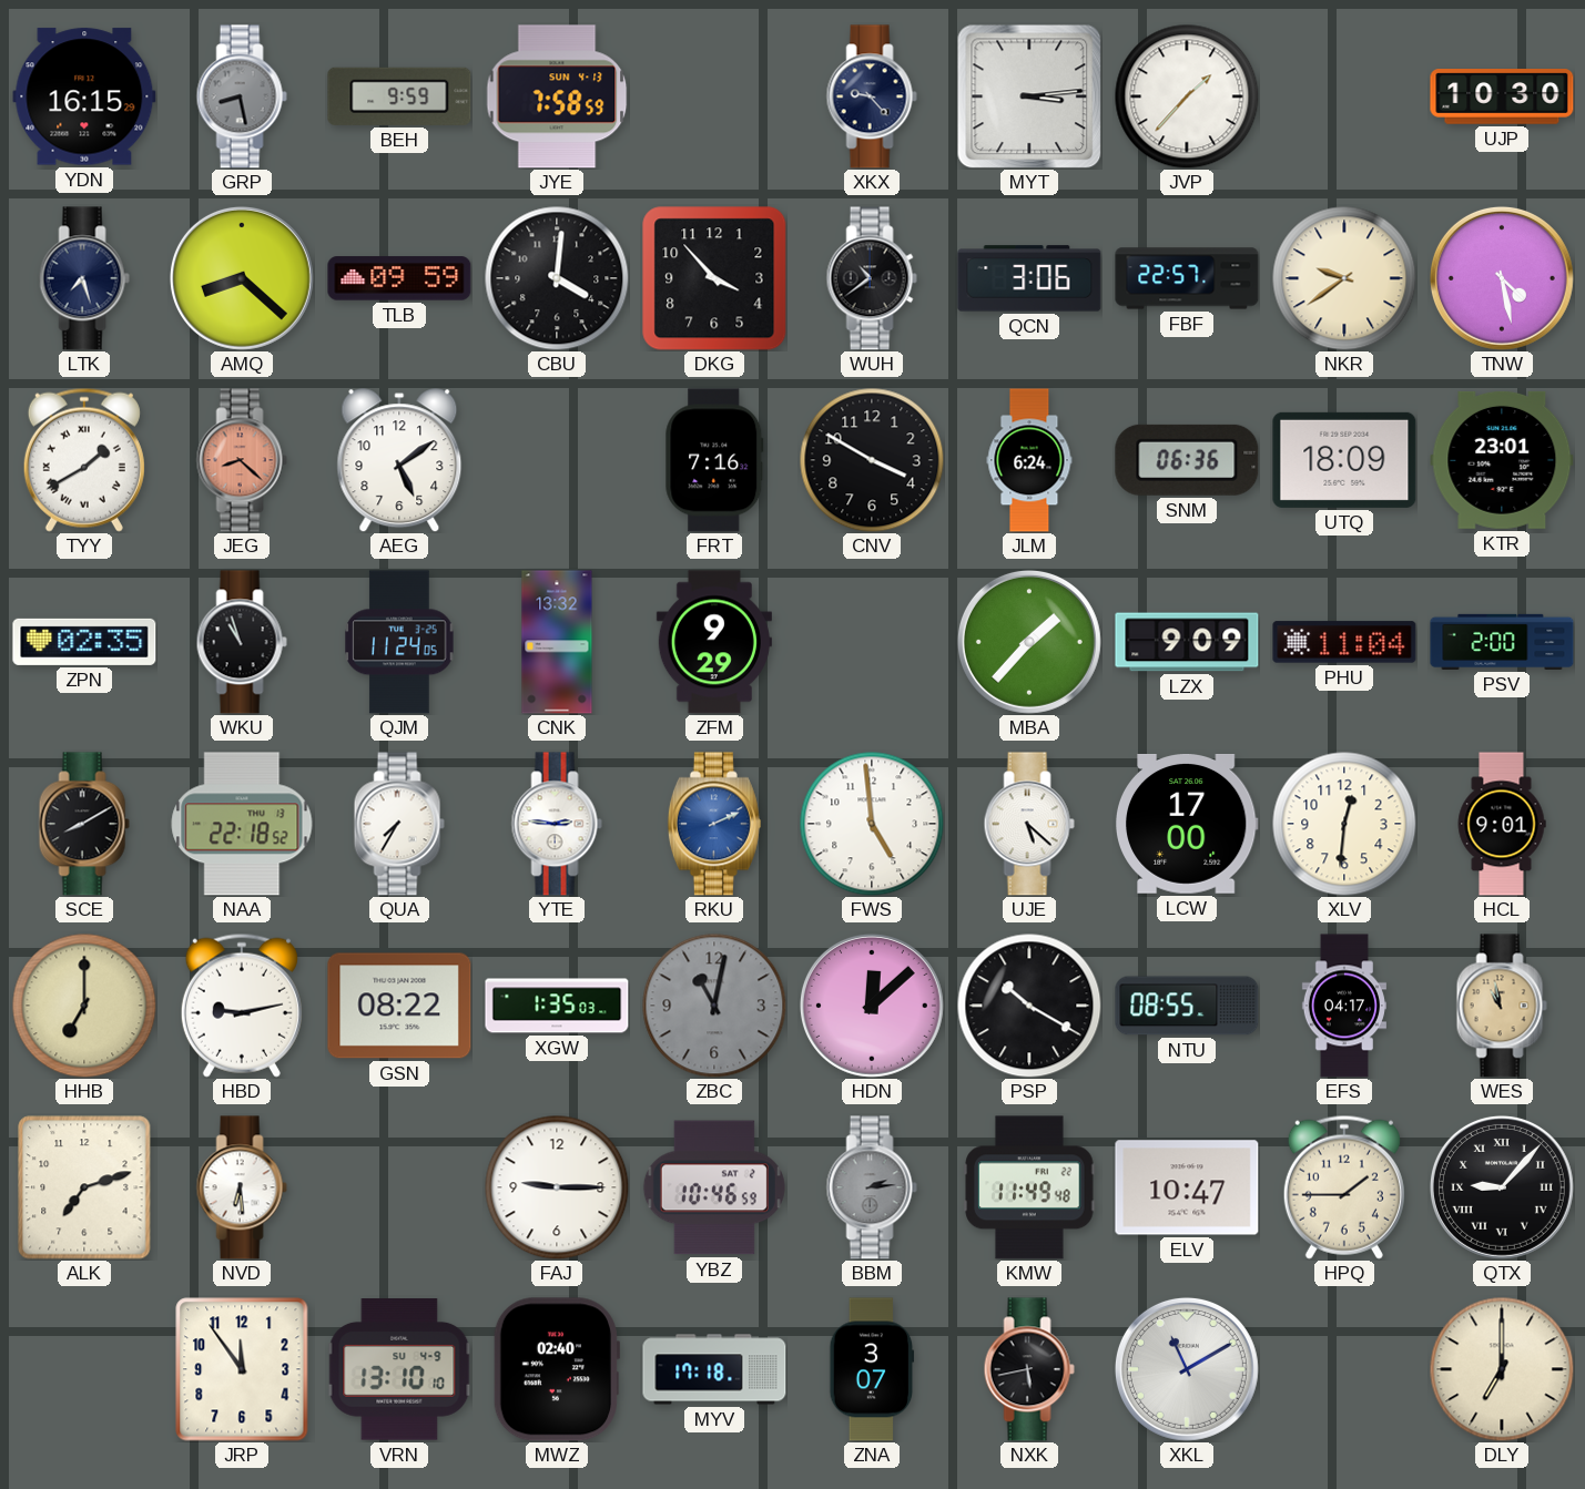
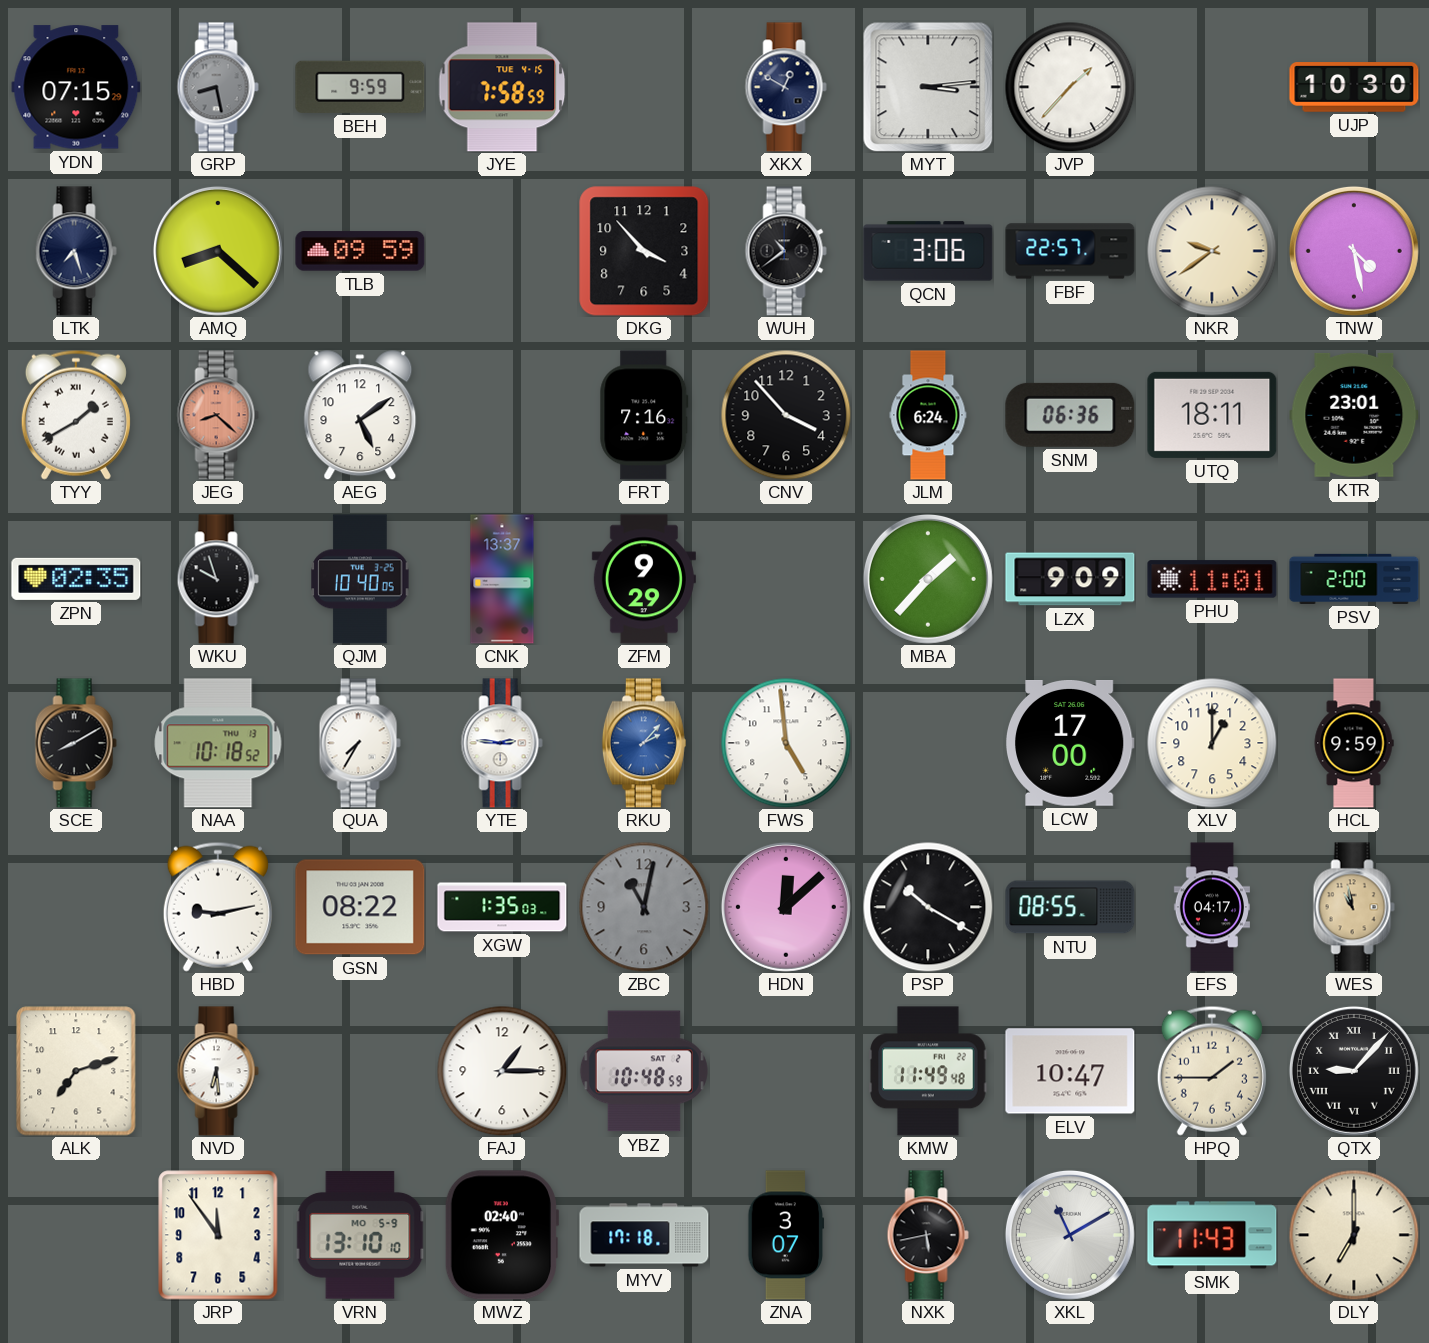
YDN: 16:15 -> 07:15 (76, 87)
JYE date: SUN 4-13 -> TUE 4-15 (502, 87)
XKX: 9:23 -> 12:50 (786, 87)
CBU: 4:01 -> none (557, 278)
CNV: 3:50 -> 3:53 (786, 415)
UTQ: 18:09 -> 18:11 (1212, 415)
WKU: 10:57 -> 9:57 (218, 579)
QJM: 11:24 -> 10:40 (360, 579)
CNK: 13:32 -> 13:37 (502, 579)
PHU: 11:04 -> 11:01 (1212, 579)
NAA: 22:18 -> 10:18 (218, 743)
RKU: 2:11 -> 2:07 (644, 743)
UJE: 5:22 -> none (1029, 824)
XLV: 12:31 -> 1:00 (1212, 743)
HCL: 9:01 -> 9:59 (1354, 743)
HHB: 7:00 -> none (84, 1006)
FAJ: 9:15 -> 1:15 (502, 1071)
YBZ: 10:46 -> 10:48 (644, 1071)
BBM: 2:14 -> none (872, 1187)
VRN date: SU 4-9 -> MO 5-9 (360, 1235)
SMK: none -> 11:43 (1212, 1235)
